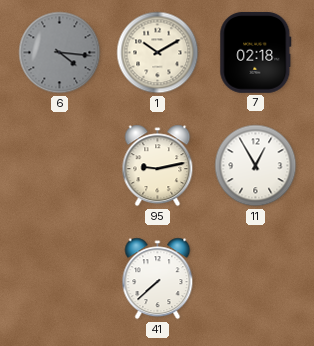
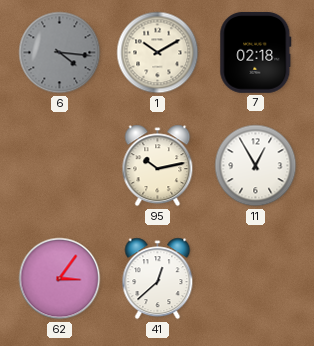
95: 9:13 -> 10:13 (158, 166)
62: none -> 3:06 (60, 279)
41: 7:38 -> 12:38 (158, 279)
